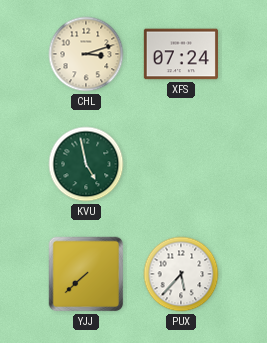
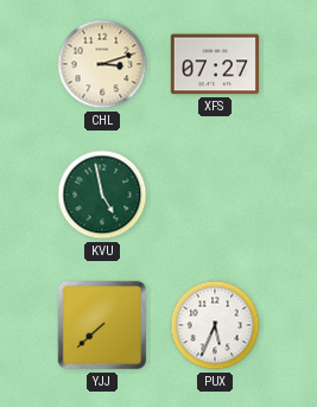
XFS: 07:24 -> 07:27 (215, 64)
PUX: 5:37 -> 5:34 (215, 325)
